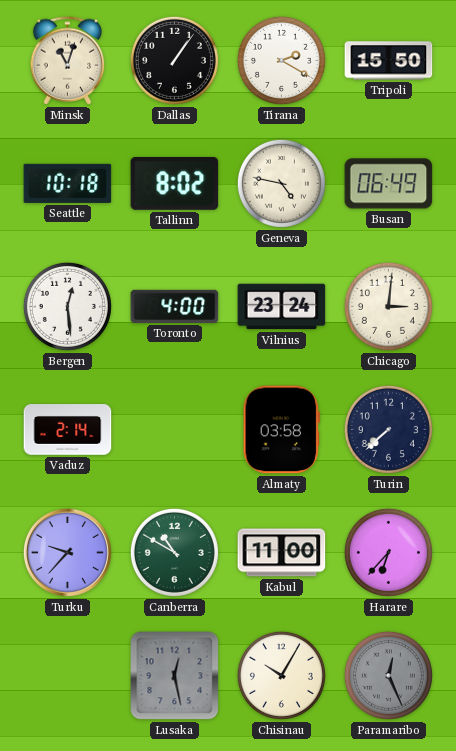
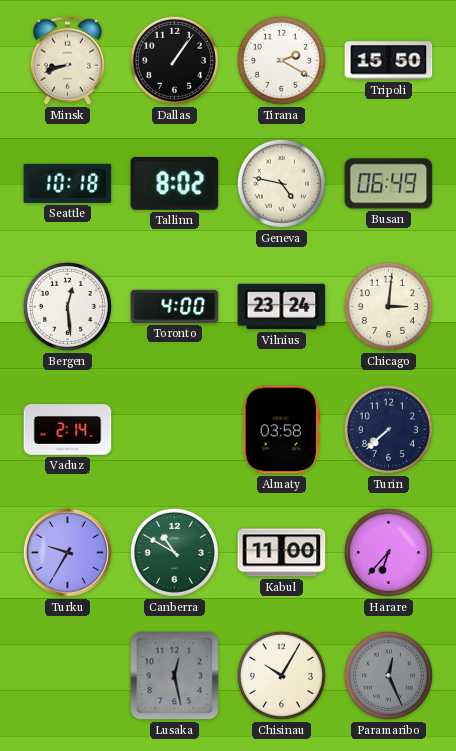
Minsk: 11:03 -> 8:42 (68, 61)
Turku: 9:37 -> 9:35 (67, 552)
